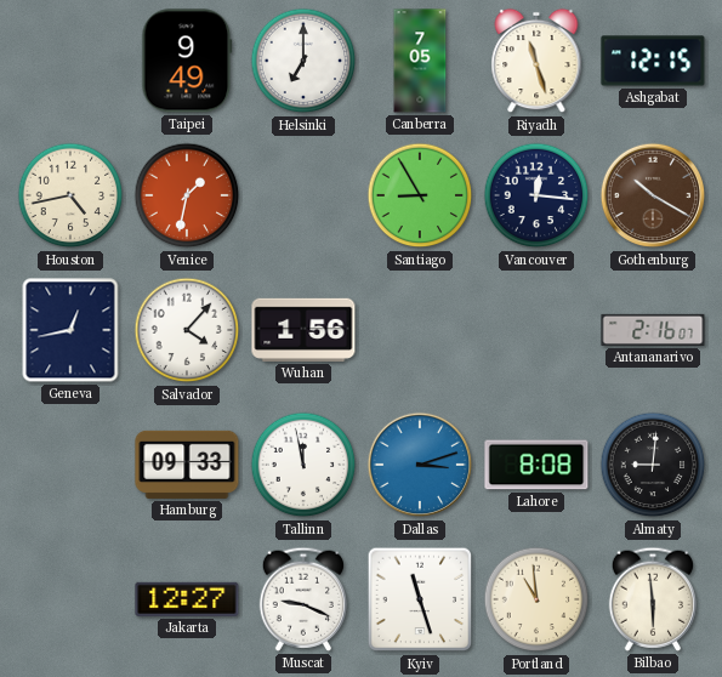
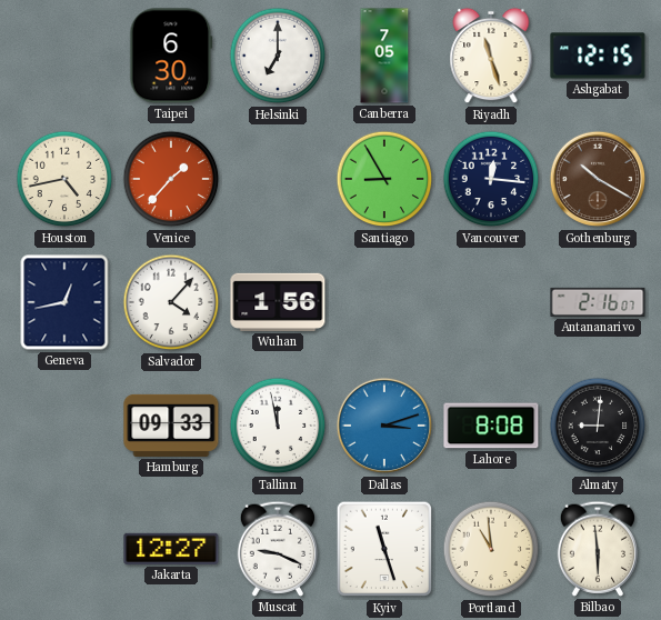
Taipei: 9:49 -> 6:30 (171, 56)
Venice: 1:32 -> 1:37 (171, 179)
